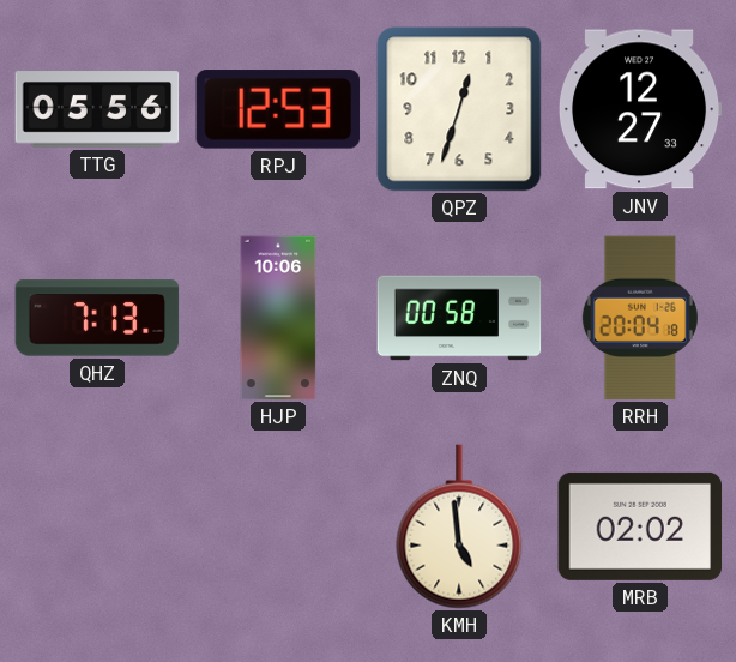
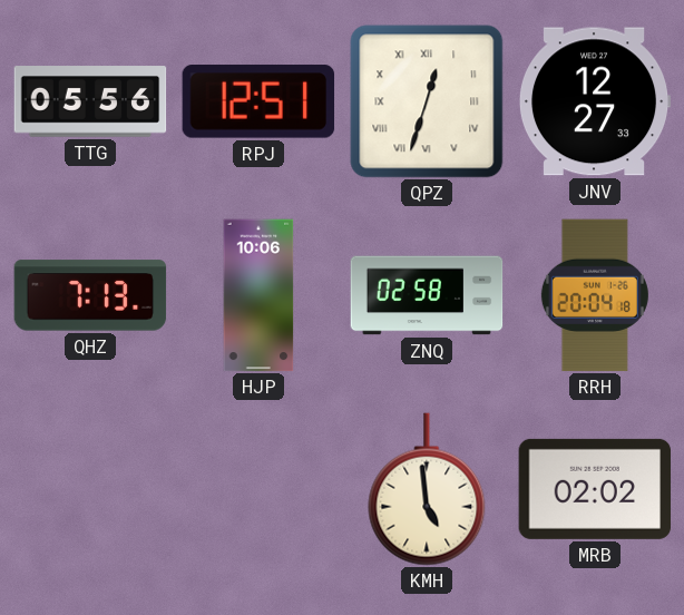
RPJ: 12:53 -> 12:51 (258, 101)
QPZ numerals: Arabic -> Roman (427, 101)
ZNQ: 00:58 -> 02:58 (427, 295)
